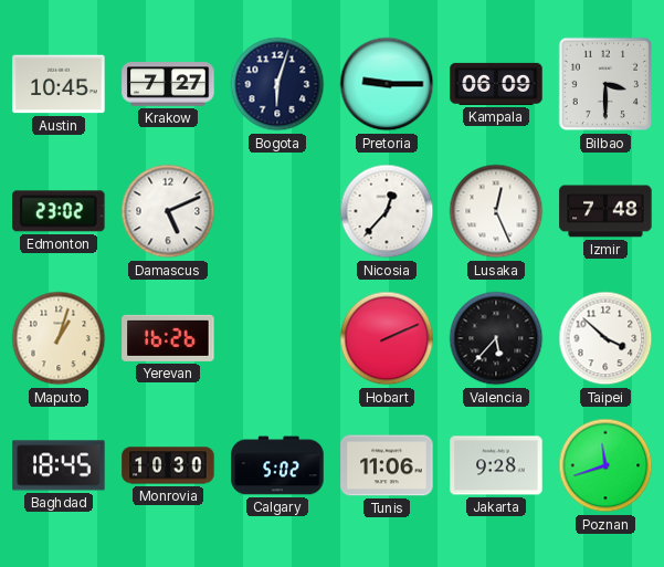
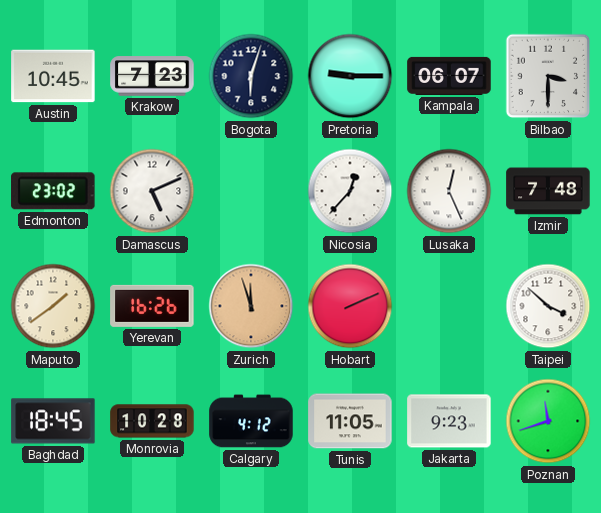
Krakow: 7:27 -> 7:23 (152, 76)
Kampala: 06:09 -> 06:07 (449, 76)
Maputo: 1:03 -> 1:39 (53, 306)
Zurich: none -> 11:57 (251, 306)
Valencia: 5:37 -> none (496, 338)
Monrovia: 10:30 -> 10:28 (152, 421)
Calgary: 5:02 -> 4:12 (251, 421)
Tunis: 11:06 -> 11:05 (350, 421)
Jakarta: 9:28 -> 9:23 (449, 421)
